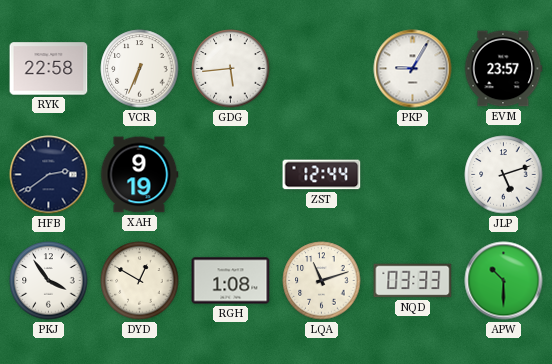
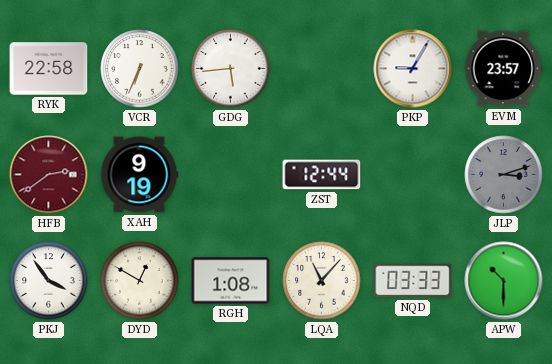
HFB dial: navy -> burgundy (49, 175)
JLP: 5:12 -> 3:12 (504, 175)
JLP dial: white -> grey (504, 175)
LQA: 11:12 -> 11:07 (322, 281)
